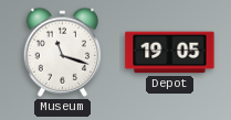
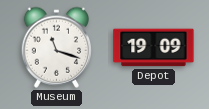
Depot: 19:05 -> 19:09 (154, 48)
